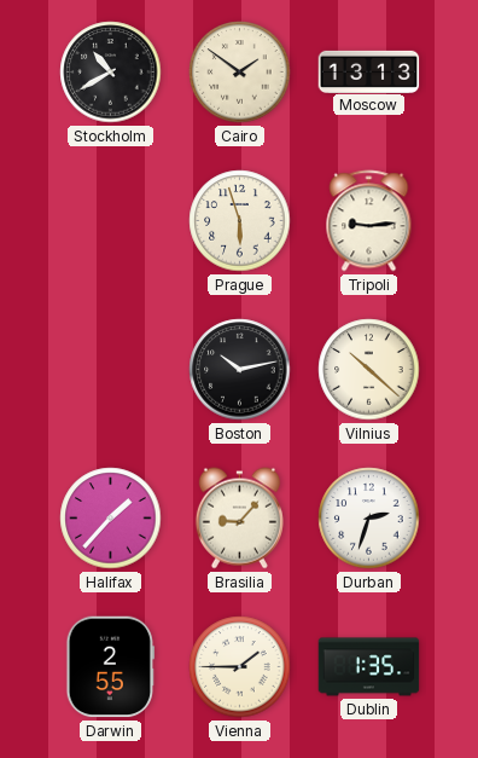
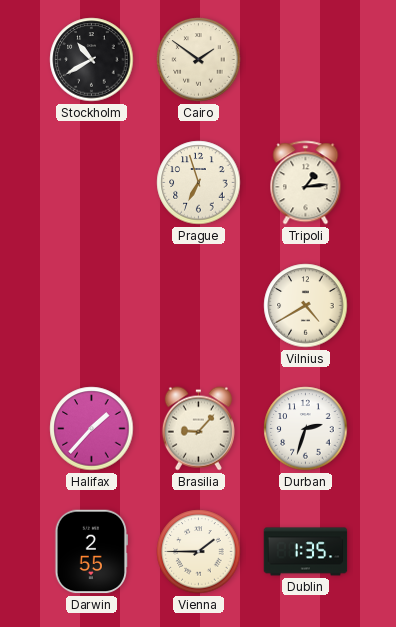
Moscow: 13:13 -> none (369, 71)
Prague: 5:57 -> 6:57 (199, 183)
Tripoli: 9:14 -> 1:14 (306, 183)
Boston: 10:13 -> none (240, 370)
Vilnius: 10:22 -> 4:40 (306, 306)
